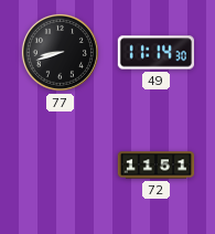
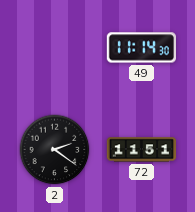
77: 8:42 -> none (60, 52)
2: none -> 2:21 (55, 150)
